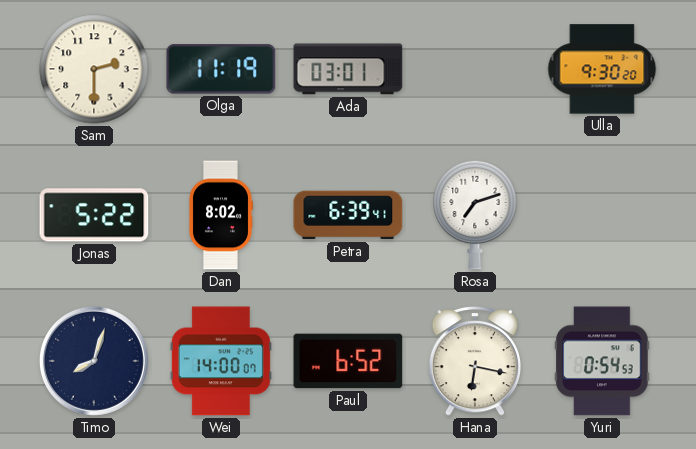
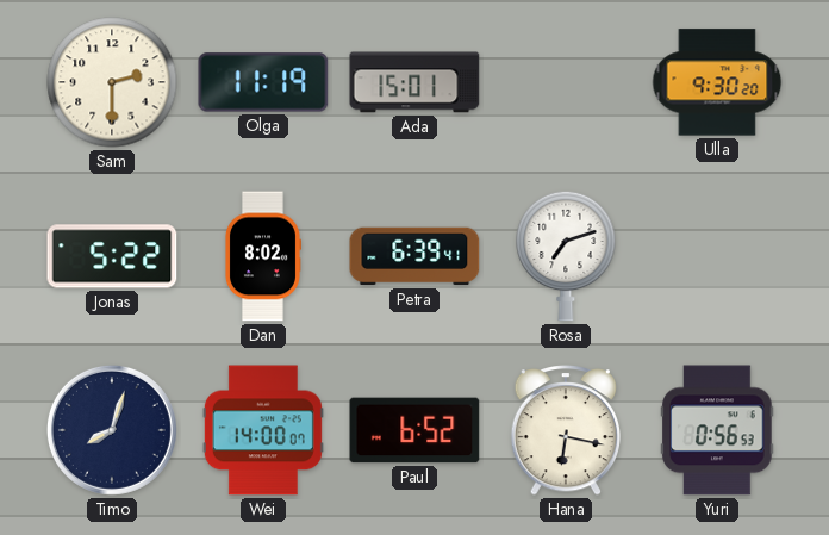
Ada: 03:01 -> 15:01 (414, 82)
Yuri: 0:54 -> 0:56 (717, 430)
